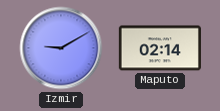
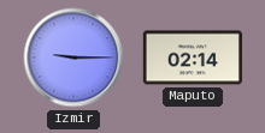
Izmir: 9:10 -> 9:15 (73, 58)
